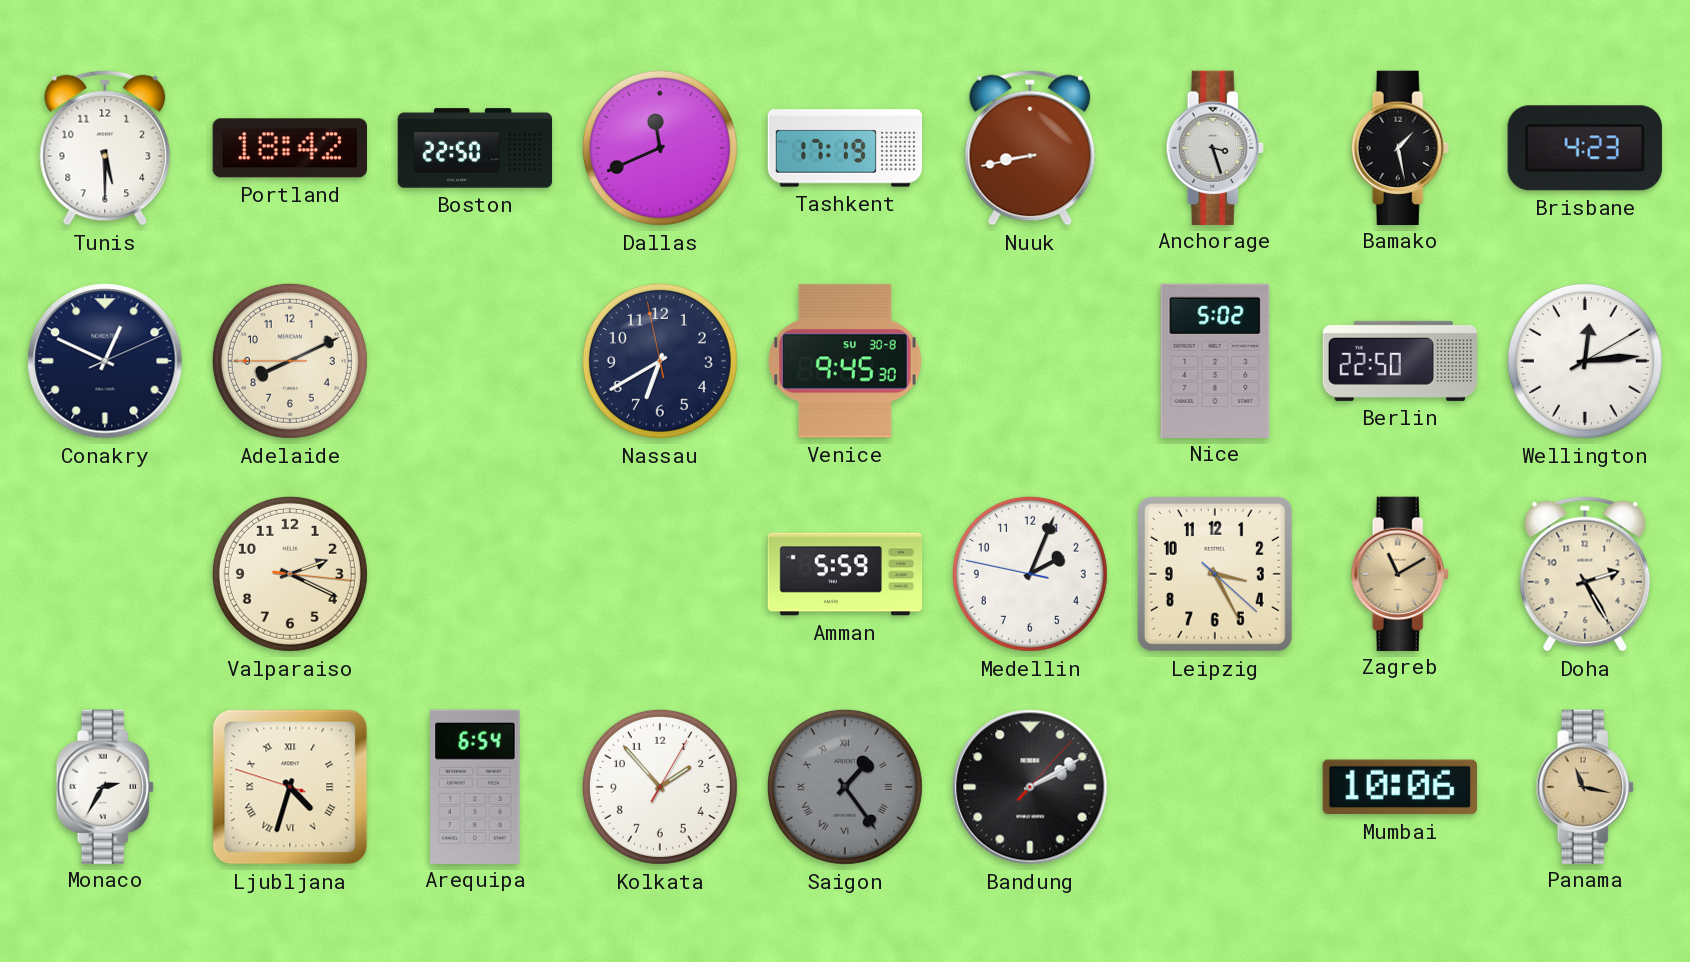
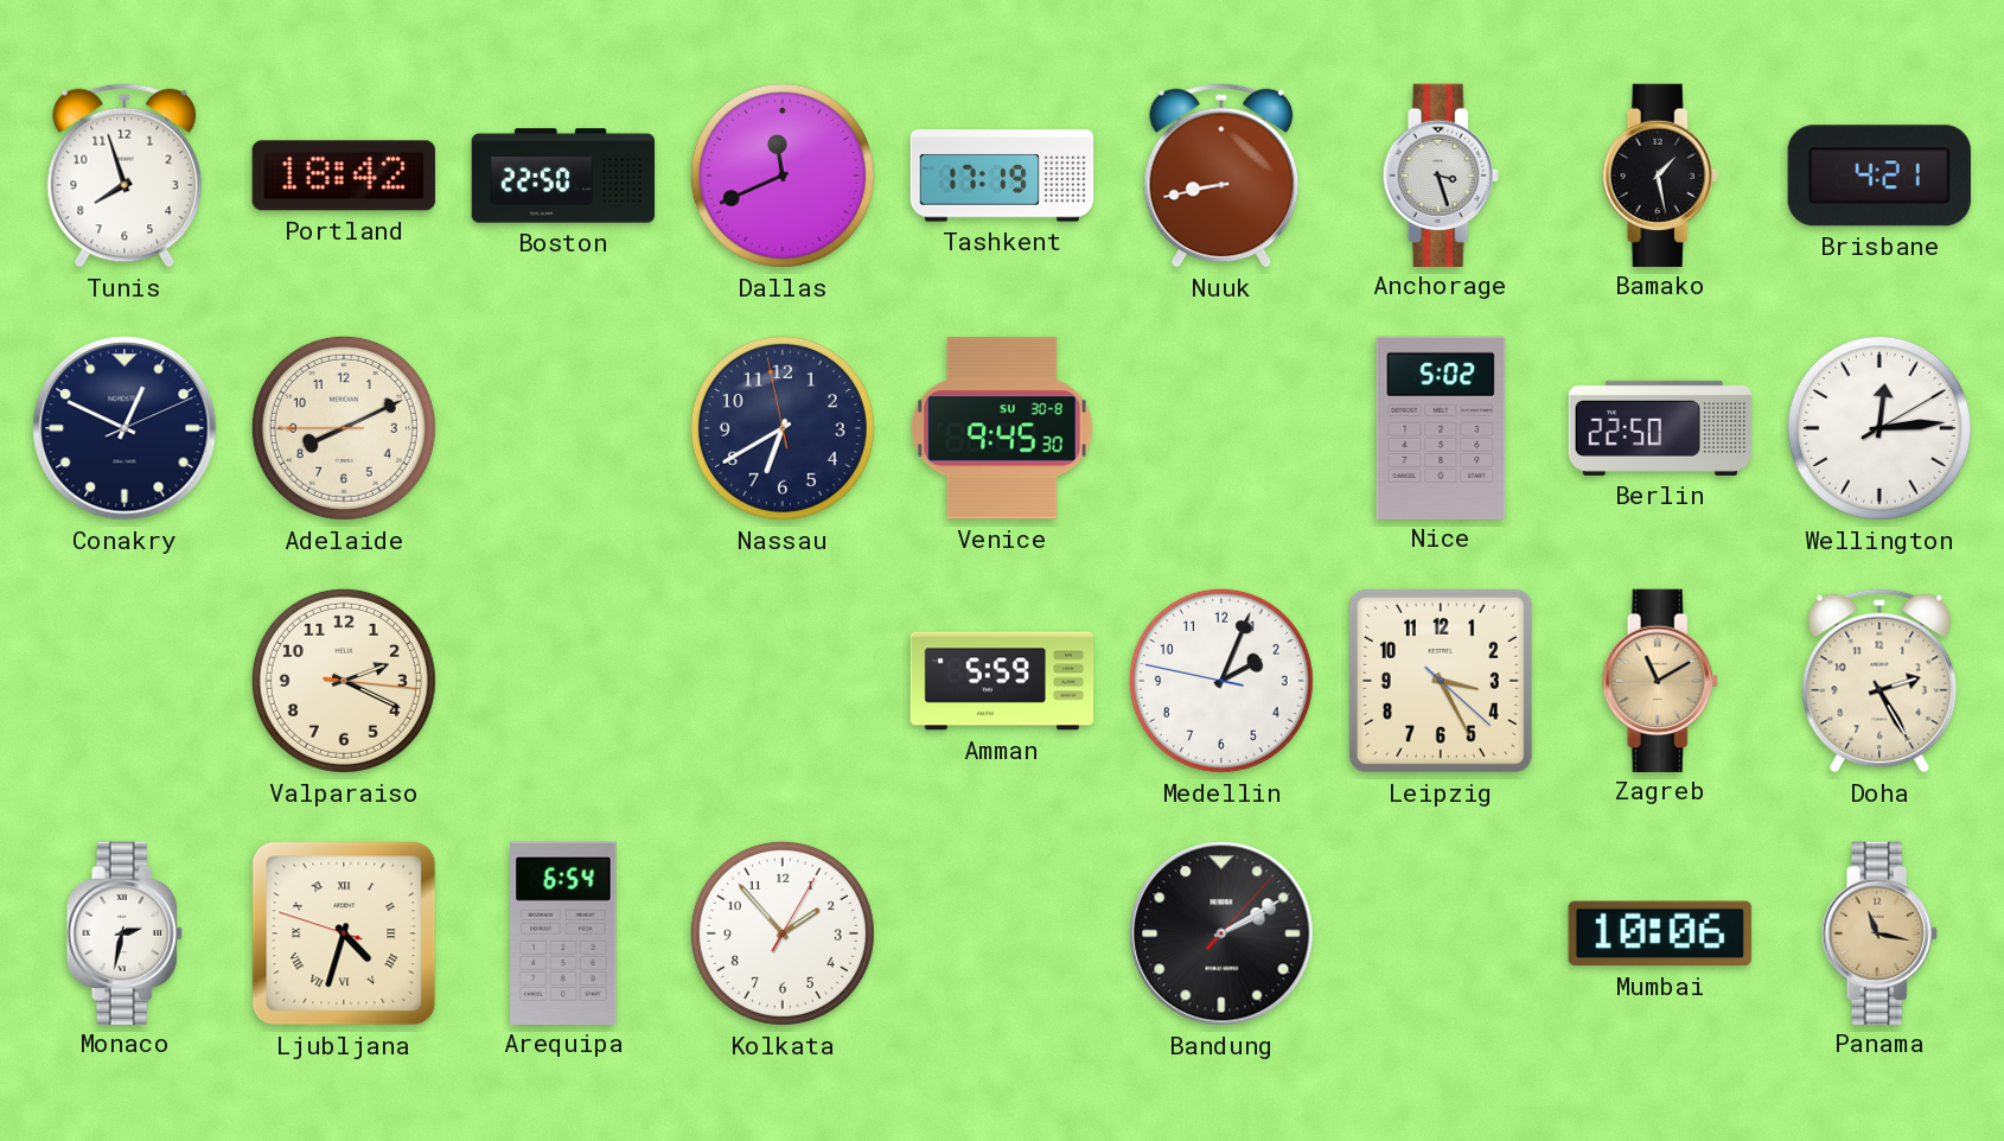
Tunis: 5:30 -> 7:57 (125, 176)
Brisbane: 4:23 -> 4:21 (1879, 176)
Monaco: 2:35 -> 2:32 (125, 932)
Saigon: 1:24 -> none (845, 787)
